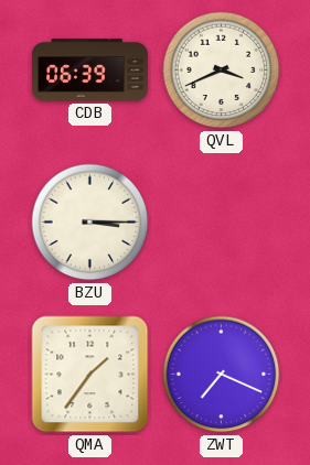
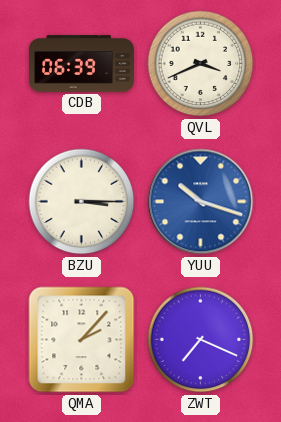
YUU: none -> 10:18 (201, 202)
QMA: 1:36 -> 2:07 (82, 340)
